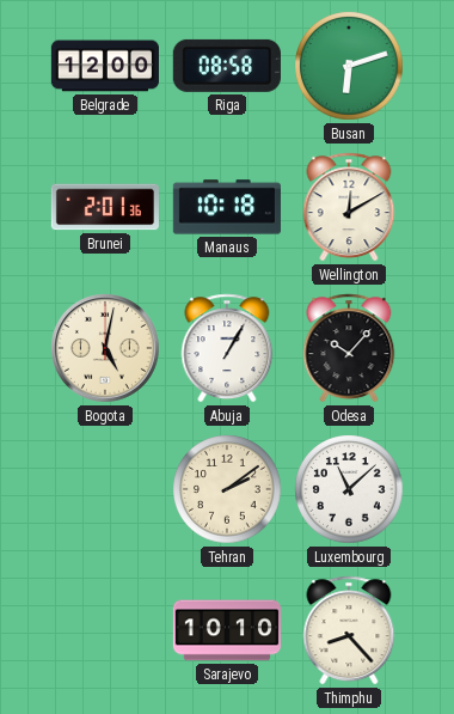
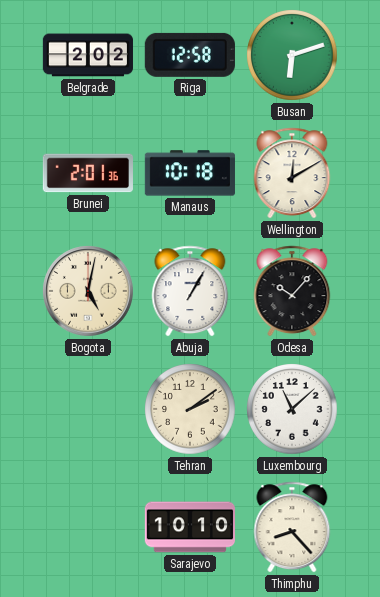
Belgrade: 12:00 -> 2:02 (87, 55)
Riga: 08:58 -> 12:58 (190, 55)
